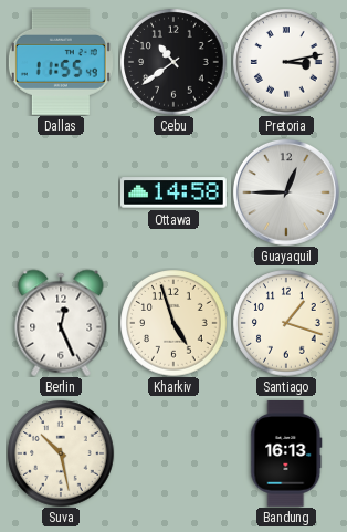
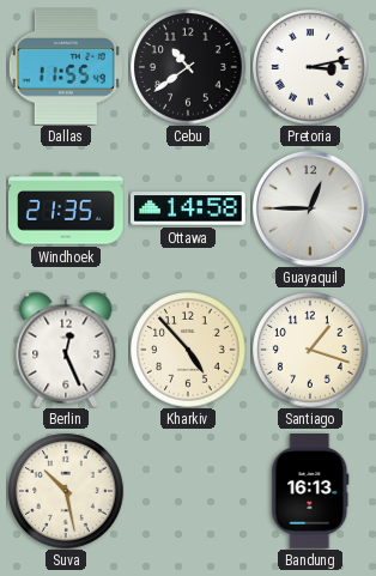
Windhoek: none -> 21:35 (67, 208)
Kharkiv: 4:57 -> 4:53 (188, 350)
